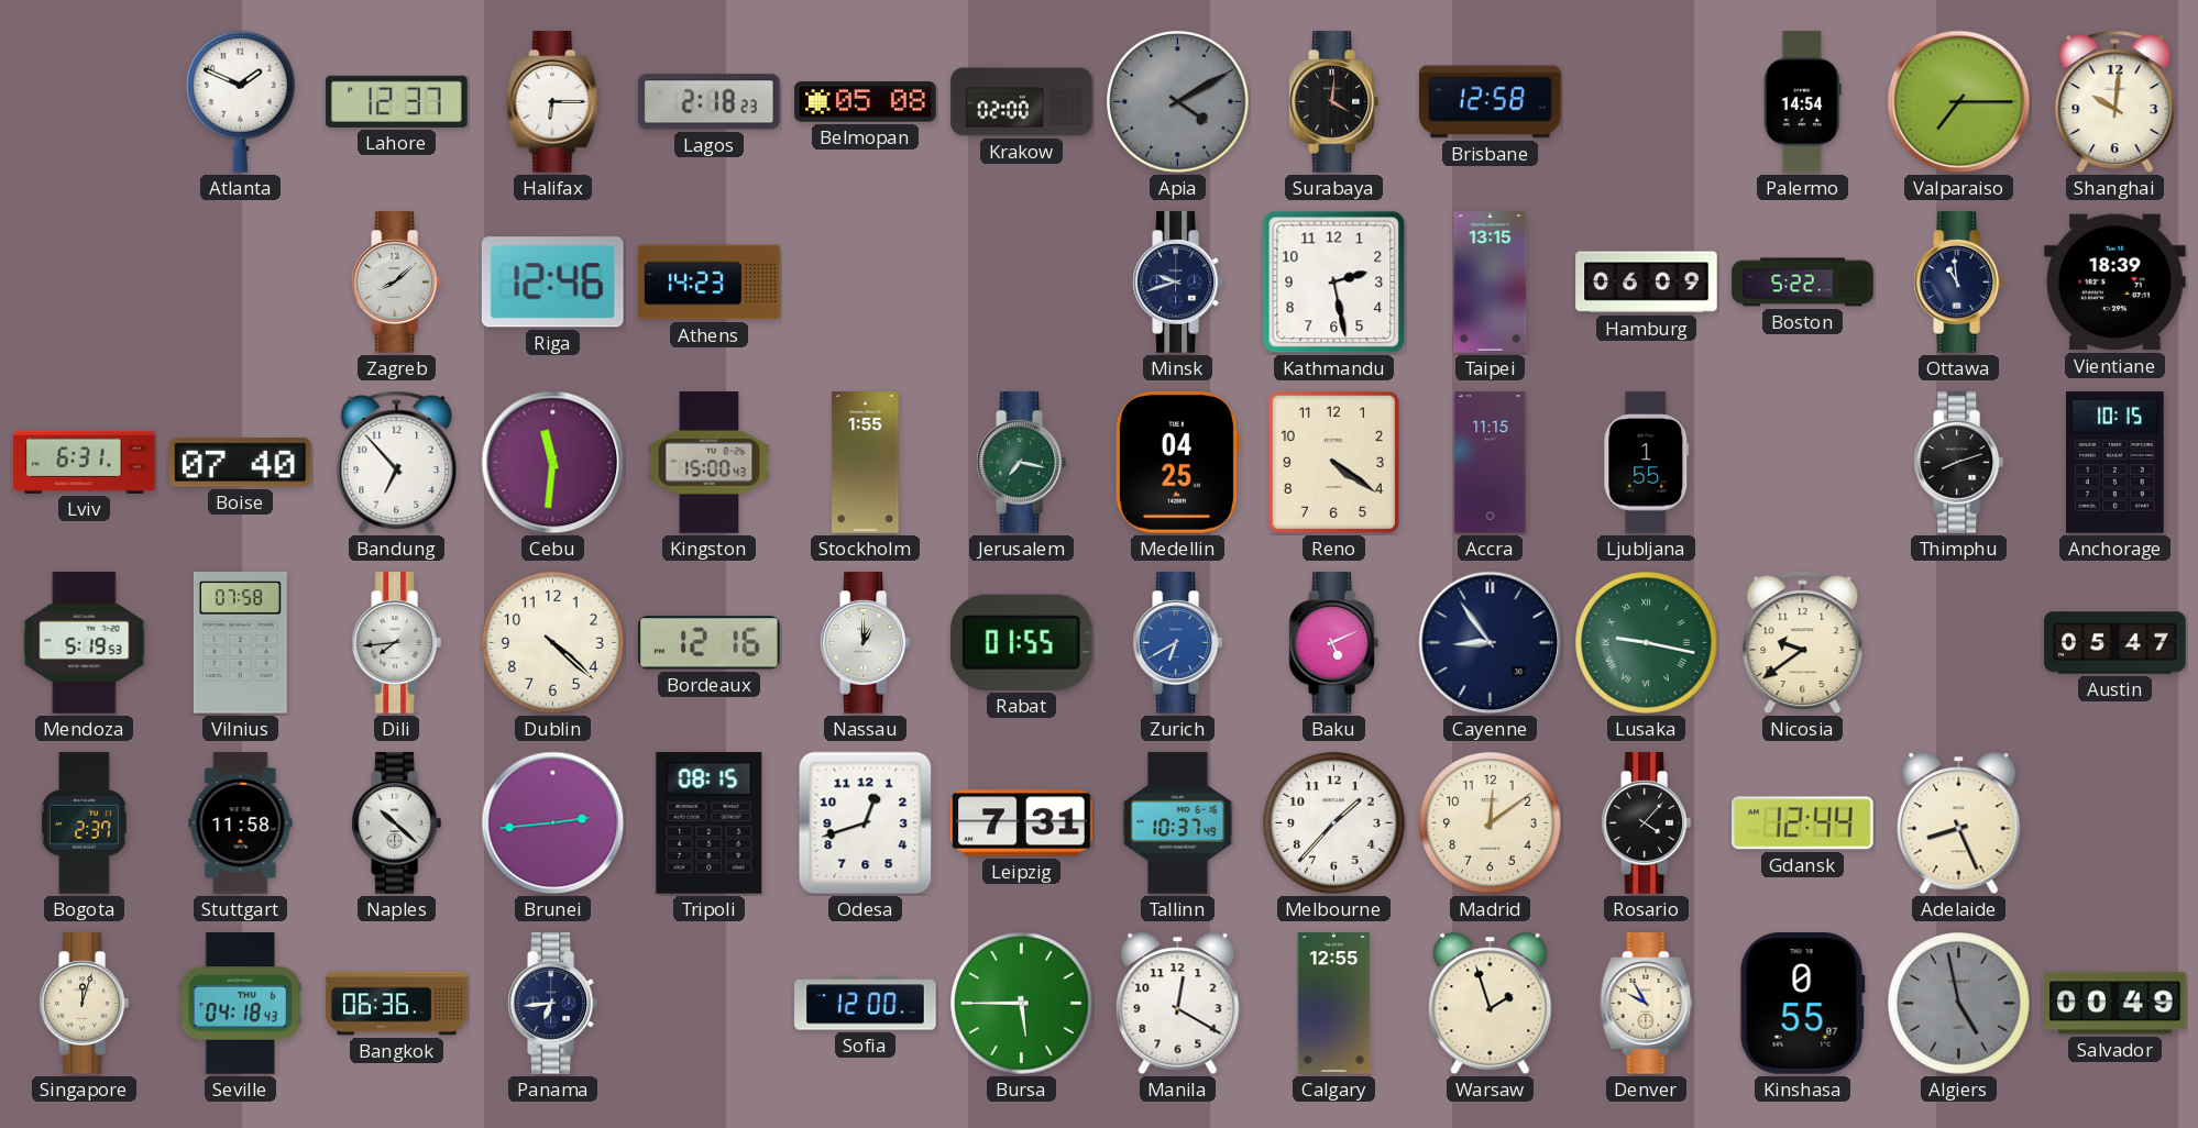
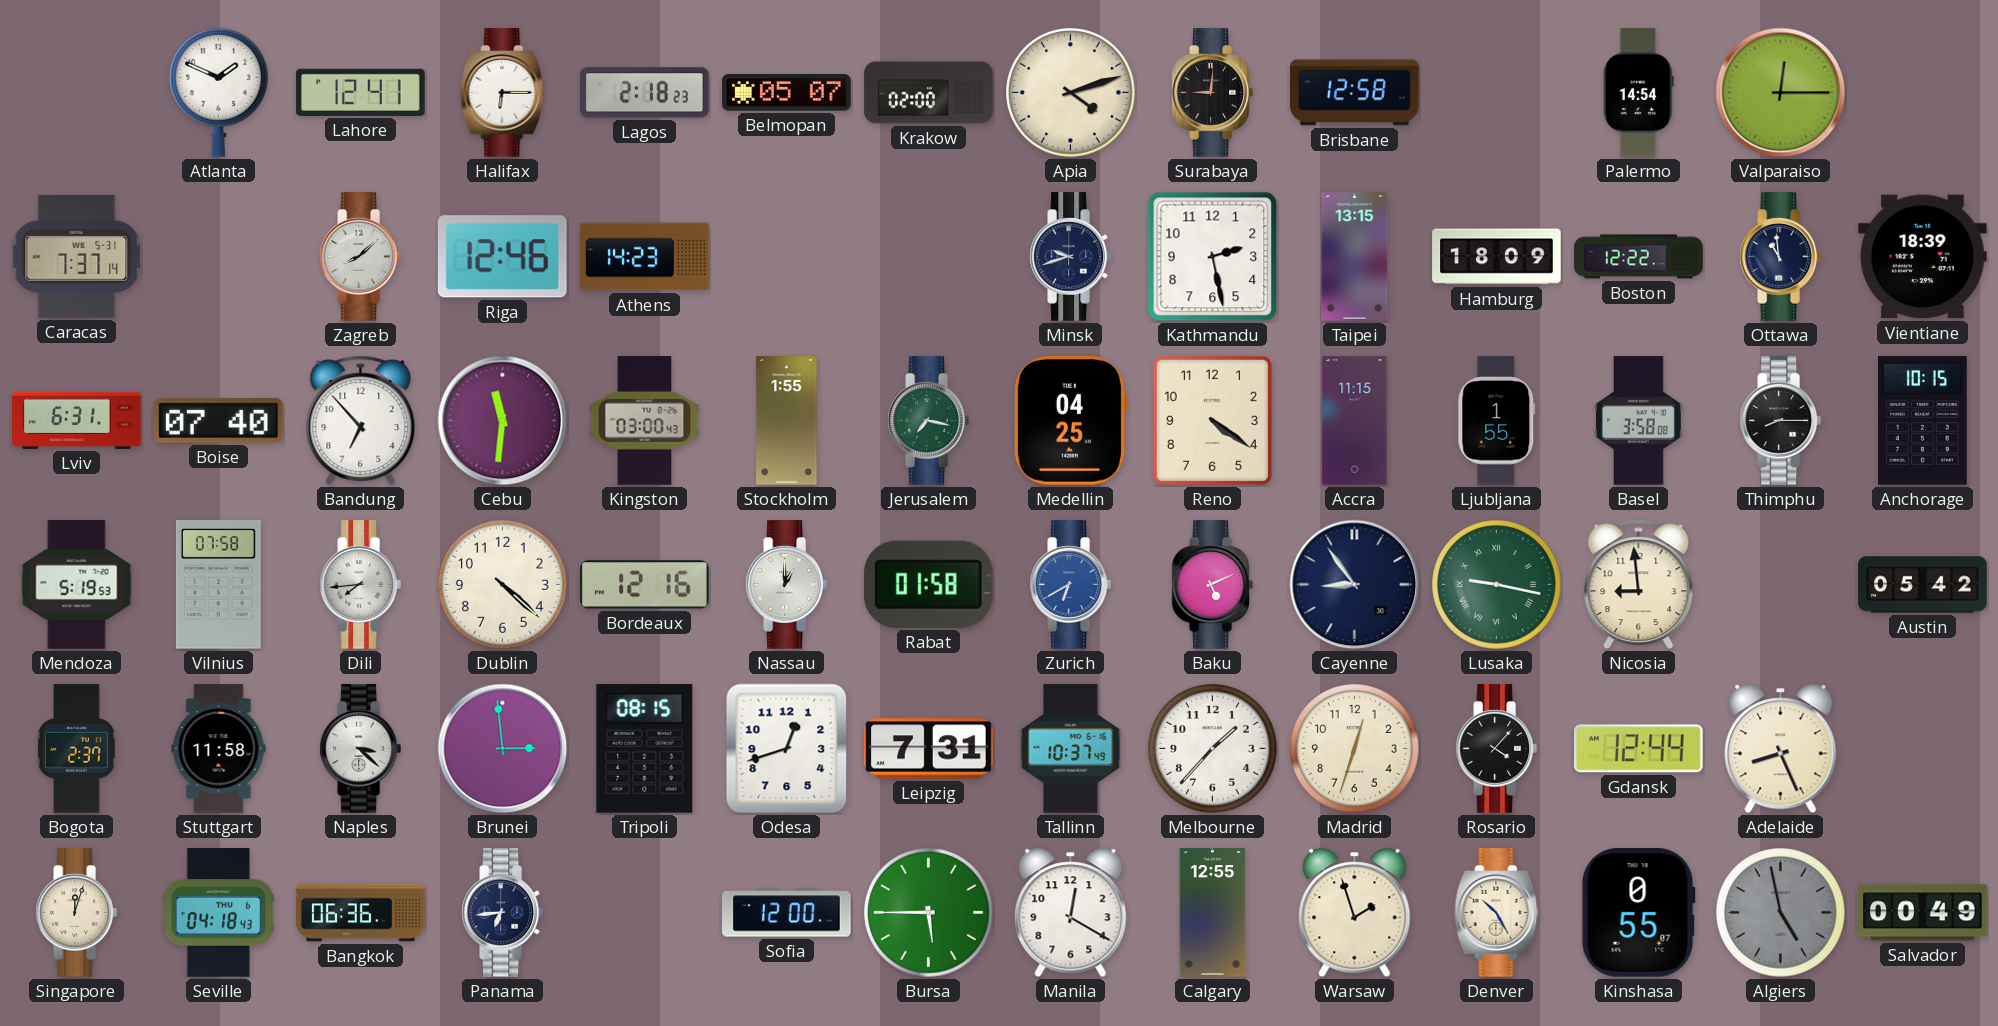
Lahore: 12:37 -> 12:41 (361, 92)
Belmopan: 05:08 -> 05:07 (787, 93)
Apia: 4:10 -> 4:12 (1071, 93)
Apia dial: grey -> cream (1071, 93)
Surabaya: 4:01 -> 9:01 (1212, 93)
Valparaiso: 7:15 -> 12:15 (1781, 93)
Shanghai: 10:01 -> none (2115, 102)
Caracas: none -> 7:37 (77, 256)
Hamburg: 06:09 -> 18:09 (1497, 257)
Boston: 5:22 -> 12:22 (1639, 257)
Kingston: 15:00 -> 03:00 (645, 421)
Basel: none -> 3:58 (1639, 421)
Thimphu: 8:12 -> 8:15 (1780, 421)
Rabat: 01:55 -> 01:58 (928, 584)
Nicosia: 9:39 -> 8:59 (1639, 585)
Austin: 05:47 -> 05:42 (1923, 585)
Naples: 10:22 -> 3:22 (360, 749)
Brunei: 2:44 -> 2:59 (503, 749)
Madrid: 12:09 -> 12:33 (1355, 749)
Denver: 9:55 -> 10:25 (1497, 913)
